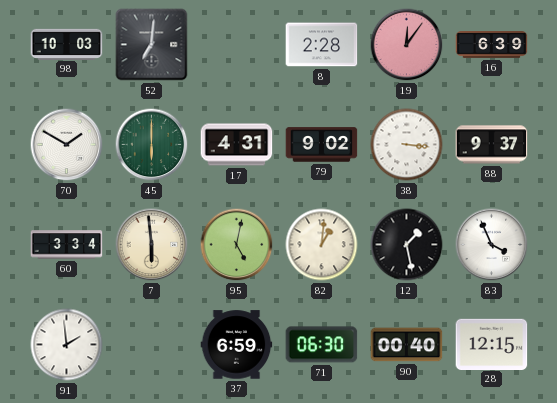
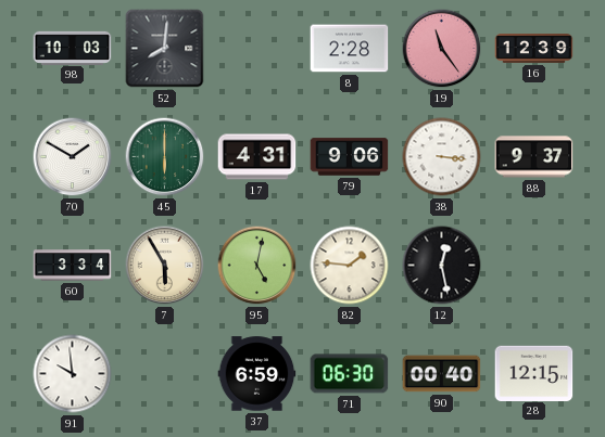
52: 7:01 -> 8:01 (165, 49)
19: 12:06 -> 11:24 (442, 49)
16: 6:39 -> 12:39 (534, 49)
79: 9:02 -> 9:06 (350, 157)
7: 5:59 -> 5:55 (165, 266)
82: 1:01 -> 1:46 (350, 266)
12: 1:28 -> 12:28 (442, 266)
83: 3:56 -> none (492, 245)
91: 1:59 -> 9:59 (73, 374)
